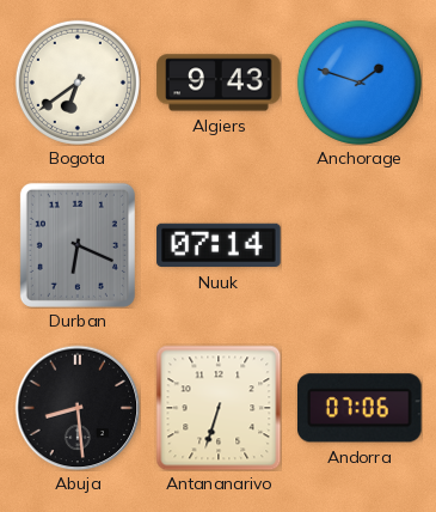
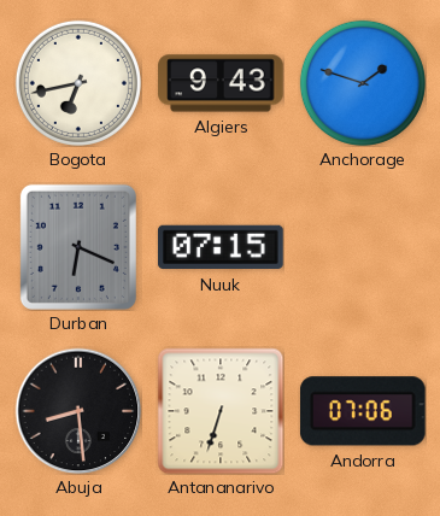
Bogota: 6:39 -> 6:43 (78, 83)
Nuuk: 07:14 -> 07:15 (221, 247)
